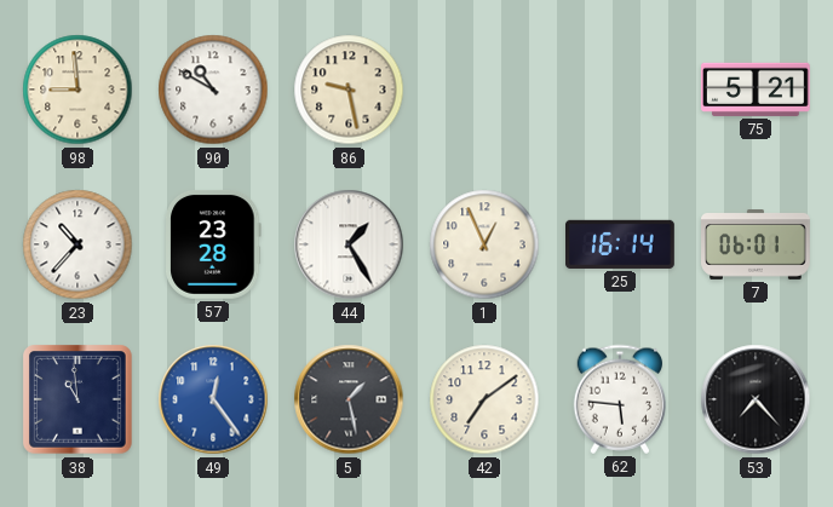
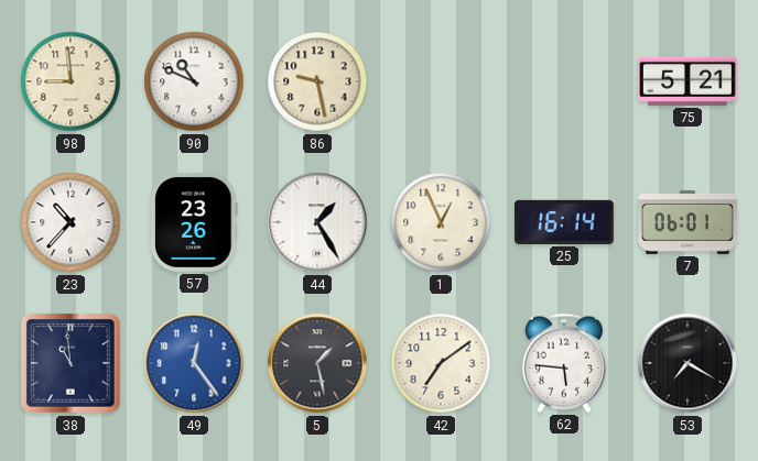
90: 10:50 -> 10:49 (194, 81)
57: 23:28 -> 23:26 (194, 222)
53: 7:23 -> 7:20 (687, 363)
